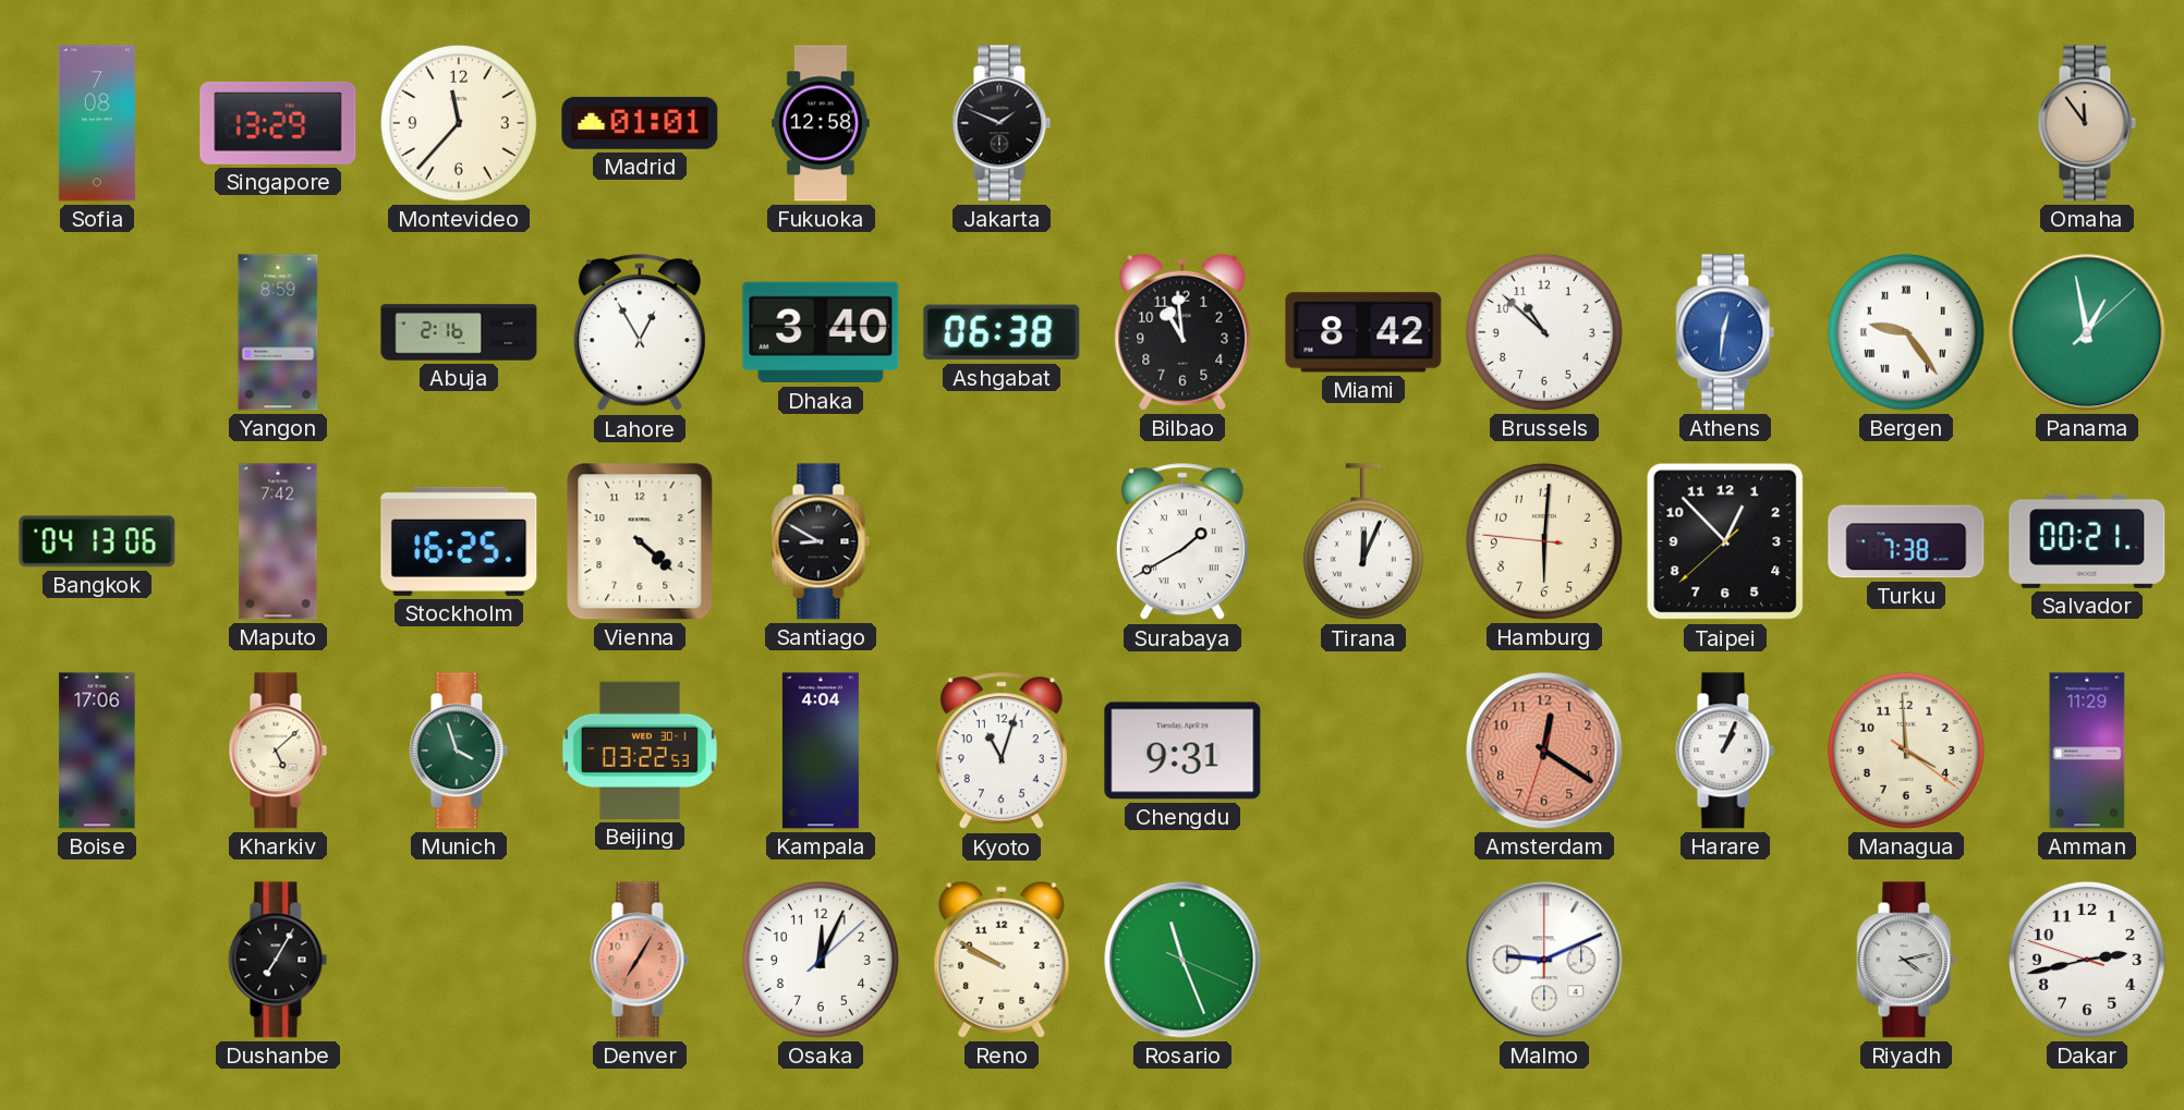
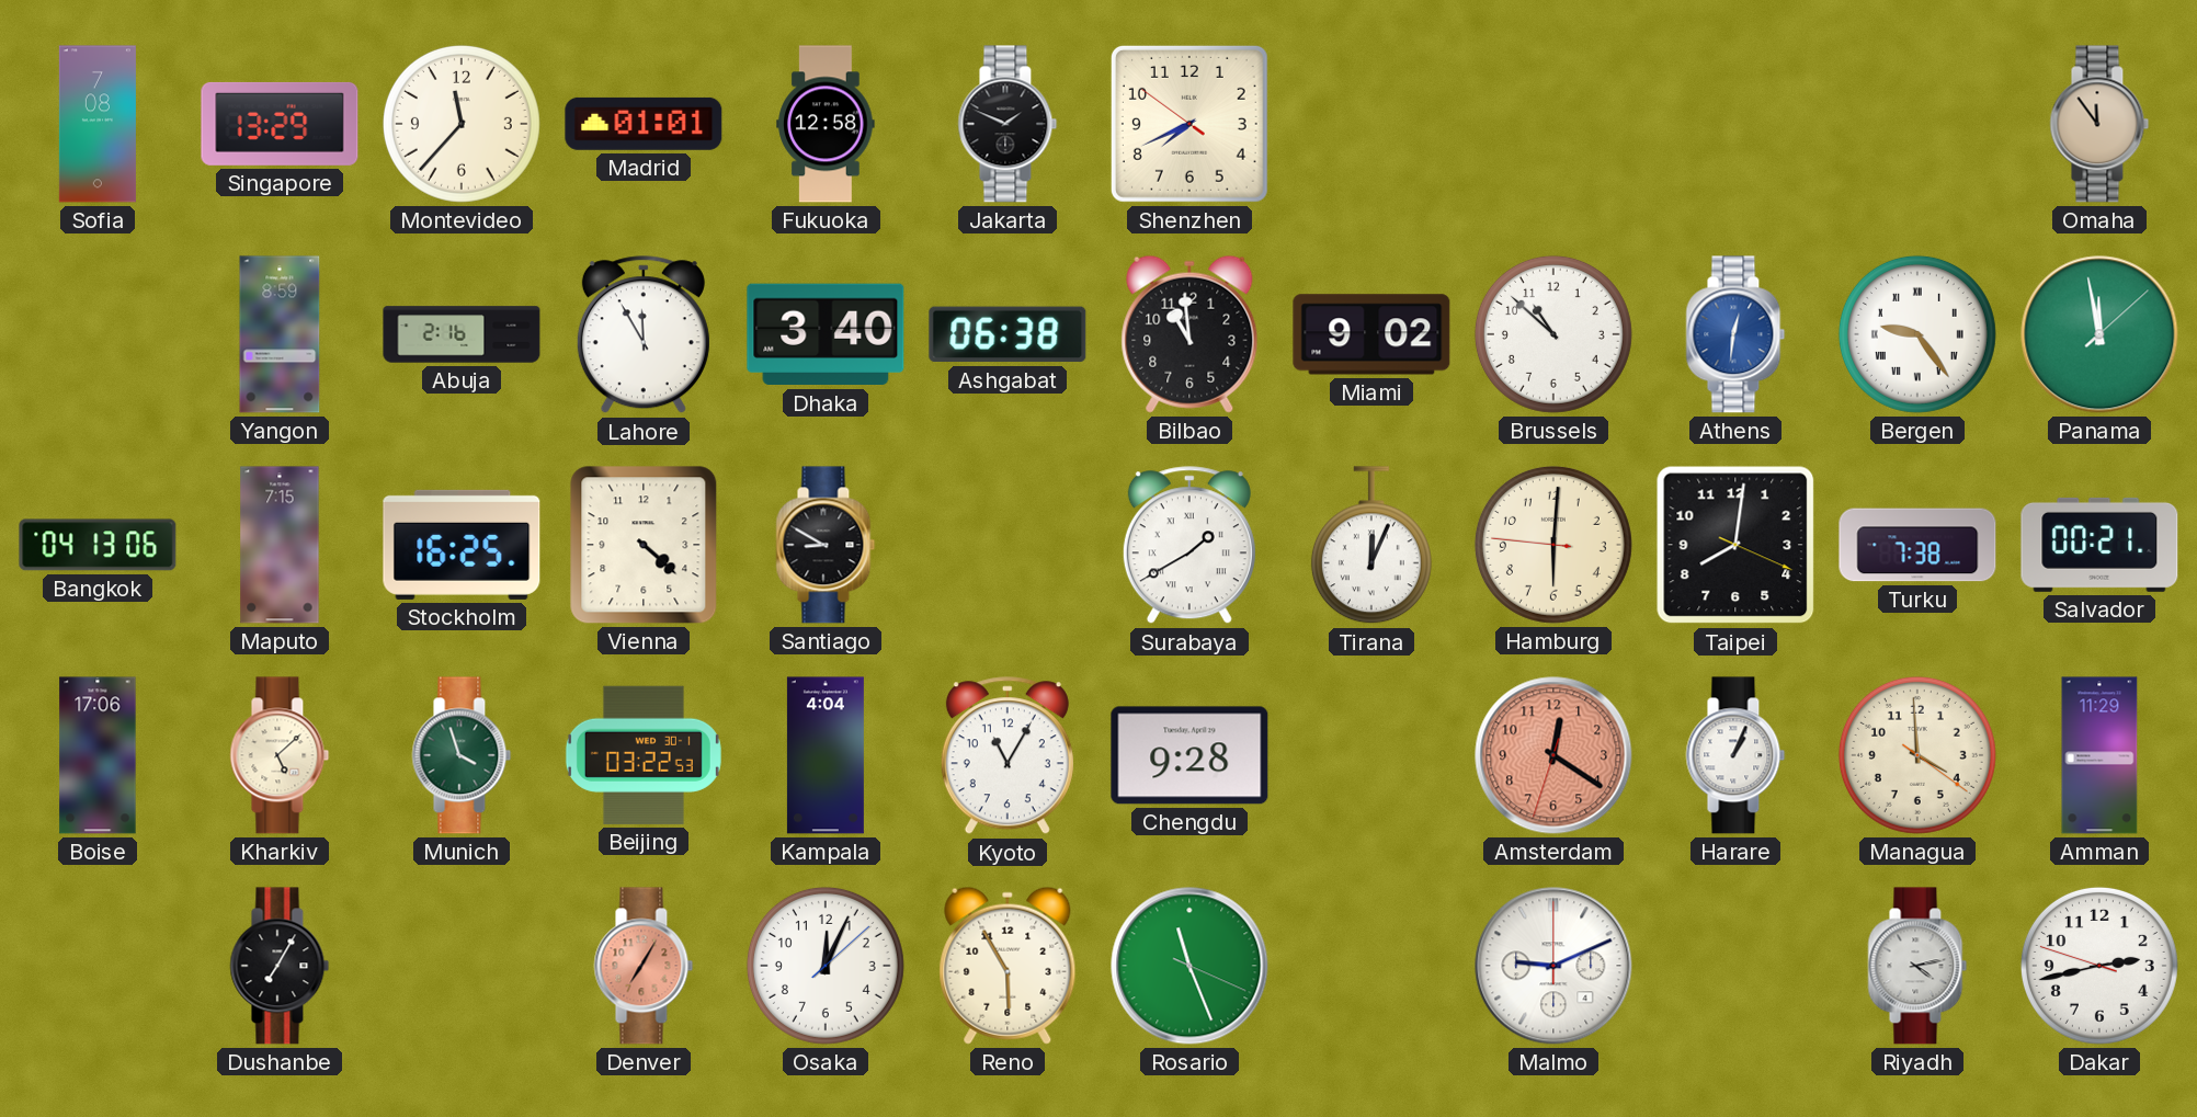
Shenzhen: none -> 7:40 (1189, 124)
Lahore: 12:55 -> 11:55 (644, 335)
Miami: 8:42 -> 9:02 (1371, 334)
Panama: 12:58 -> 11:58 (2099, 334)
Maputo: 7:42 -> 7:15 (280, 545)
Taipei: 12:52 -> 8:01 (1735, 545)
Kyoto: 11:03 -> 11:05 (1008, 756)
Chengdu: 9:31 -> 9:28 (1189, 755)
Reno: 9:50 -> 5:55 (1008, 966)
